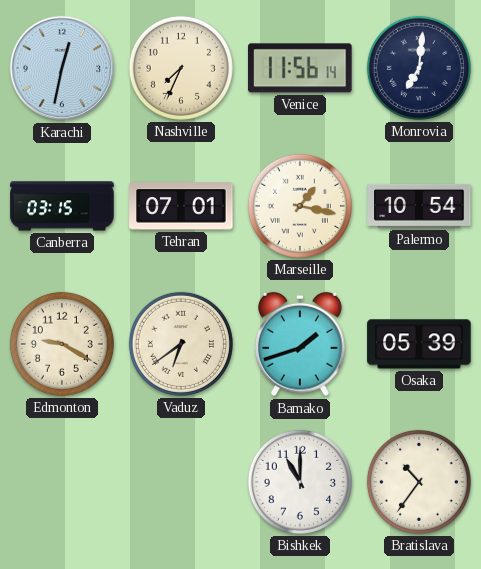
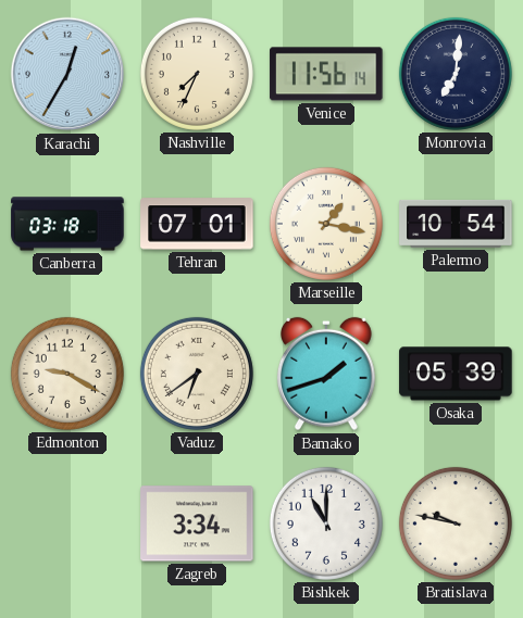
Karachi: 12:32 -> 12:35 (67, 74)
Canberra: 03:15 -> 03:18 (67, 224)
Zagreb: none -> 3:34 (197, 524)
Bratislava: 10:36 -> 9:47 (456, 524)
